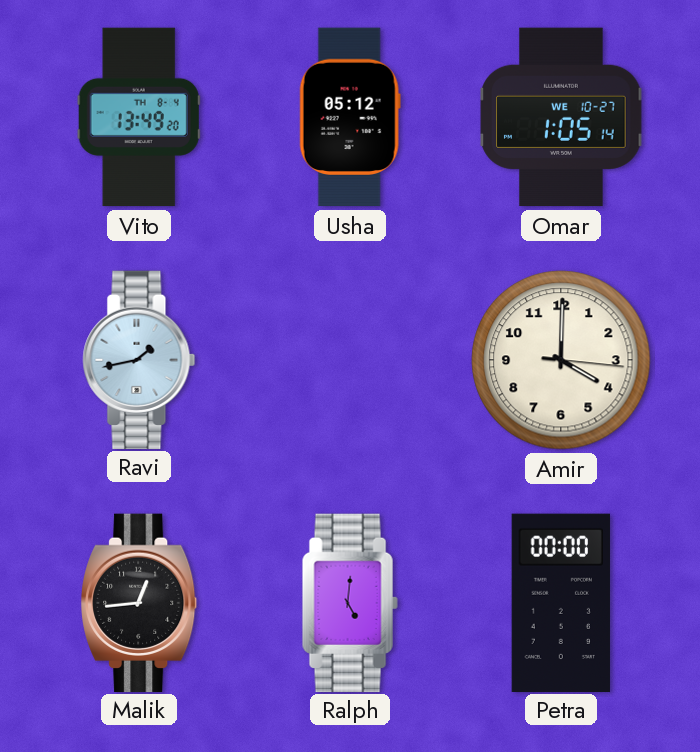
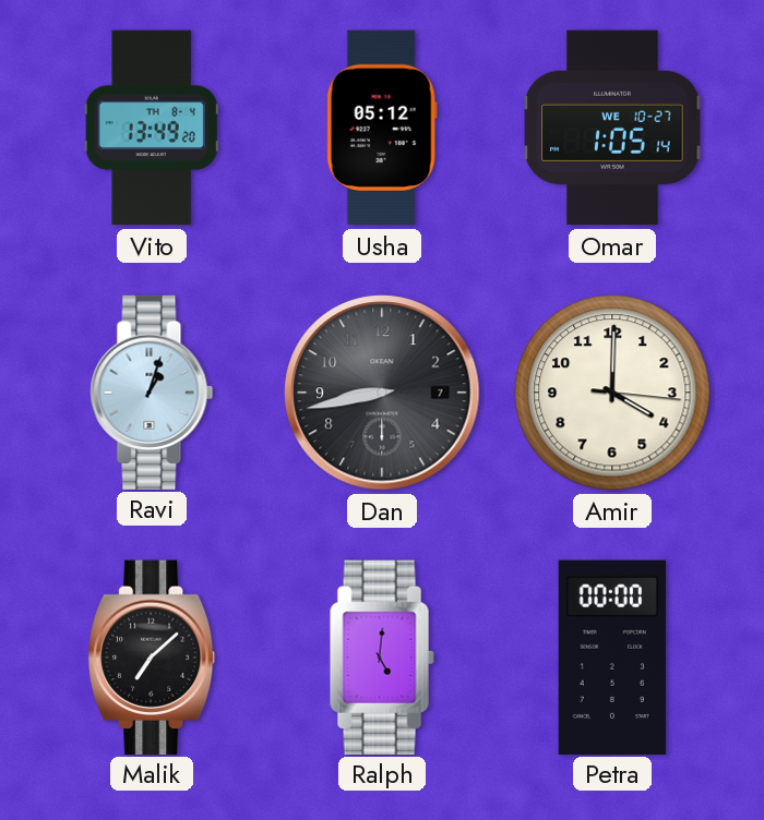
Ravi: 1:43 -> 1:03 (152, 391)
Dan: none -> 8:43 (382, 393)
Malik: 12:44 -> 7:08 (153, 656)
